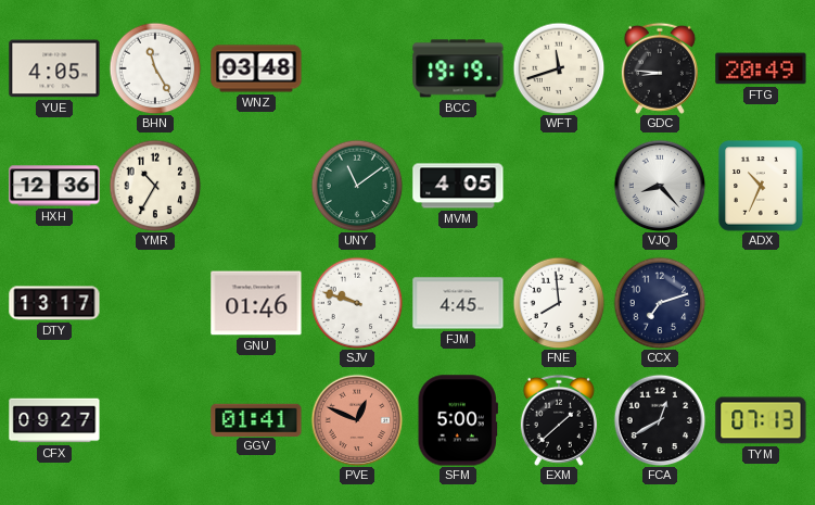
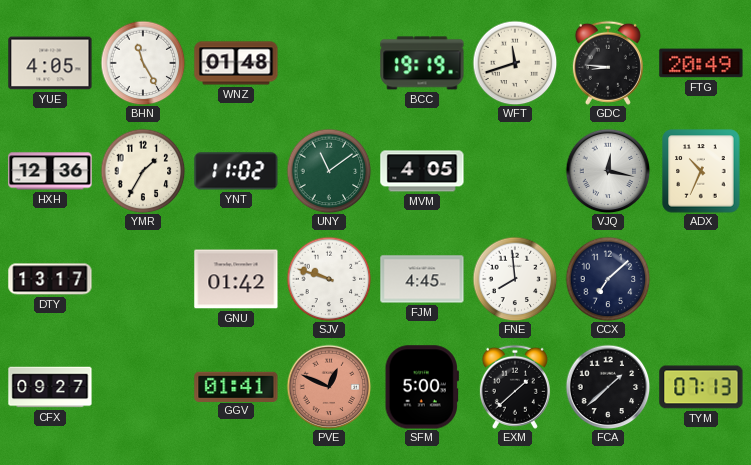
WNZ: 03:48 -> 01:48 (236, 63)
YMR: 10:35 -> 1:35 (143, 171)
YNT: none -> 11:02 (236, 171)
VJQ: 8:23 -> 12:17 (608, 171)
GNU: 01:46 -> 01:42 (236, 279)
CCX: 7:12 -> 7:08 (608, 279)
FCA: 12:40 -> 1:38 (608, 387)
